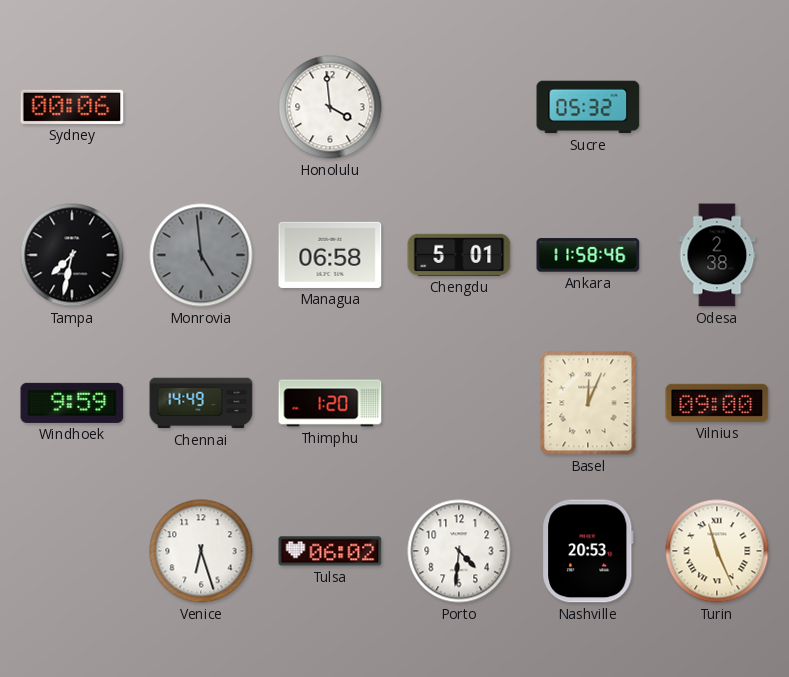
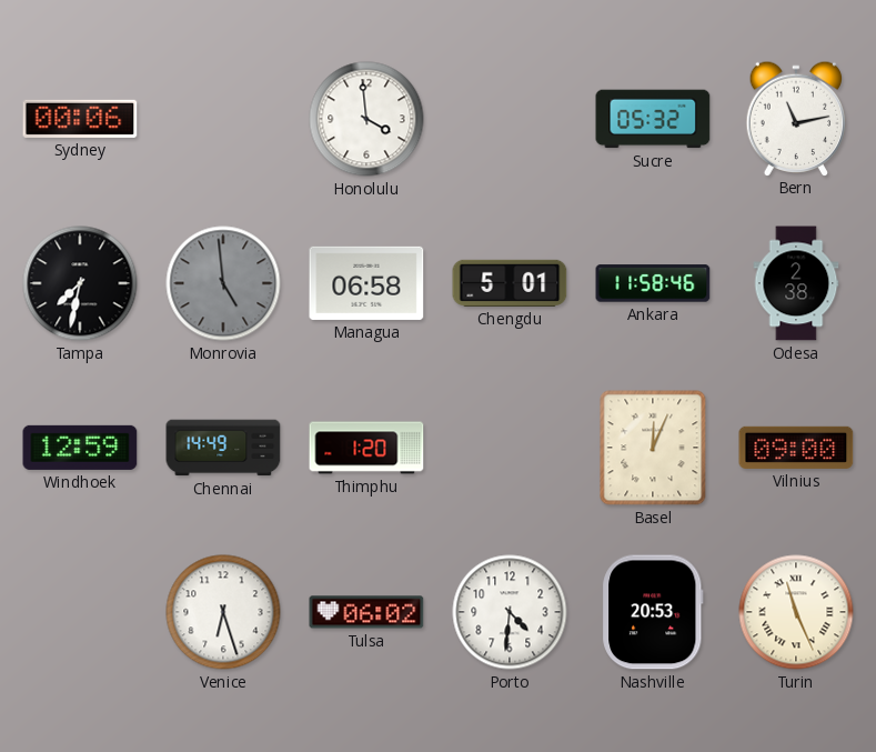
Bern: none -> 11:13 (796, 118)
Windhoek: 9:59 -> 12:59 (80, 448)
